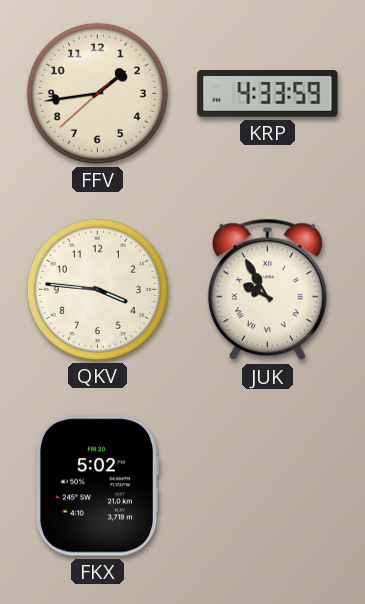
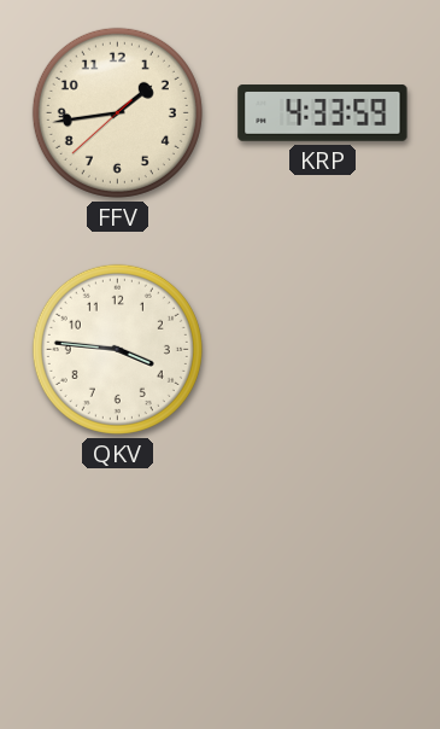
JUK: 9:55 -> none (267, 290)
FKX: 5:02 -> none (96, 486)
